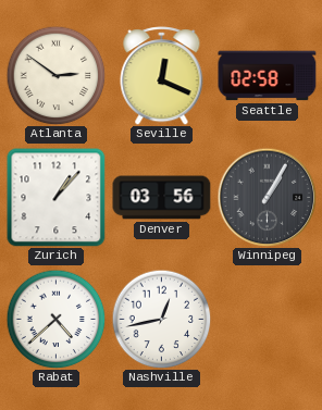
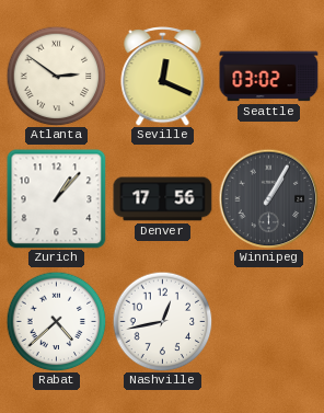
Seattle: 02:58 -> 03:02 (269, 77)
Denver: 03:56 -> 17:56 (163, 199)
